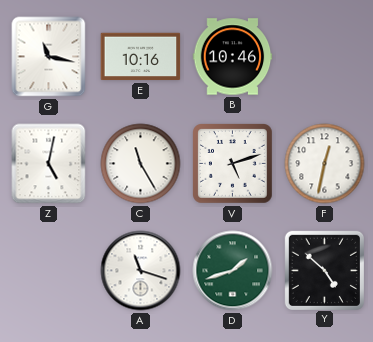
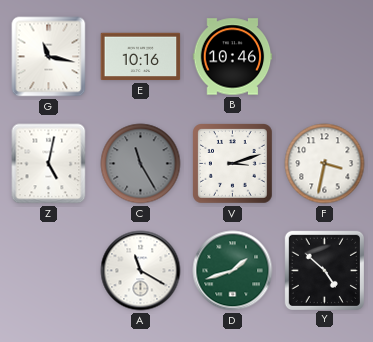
C dial: white -> grey (141, 164)
V: 5:12 -> 3:12 (233, 164)
F: 12:32 -> 3:32 (325, 164)
A: 11:18 -> 11:20 (141, 271)
